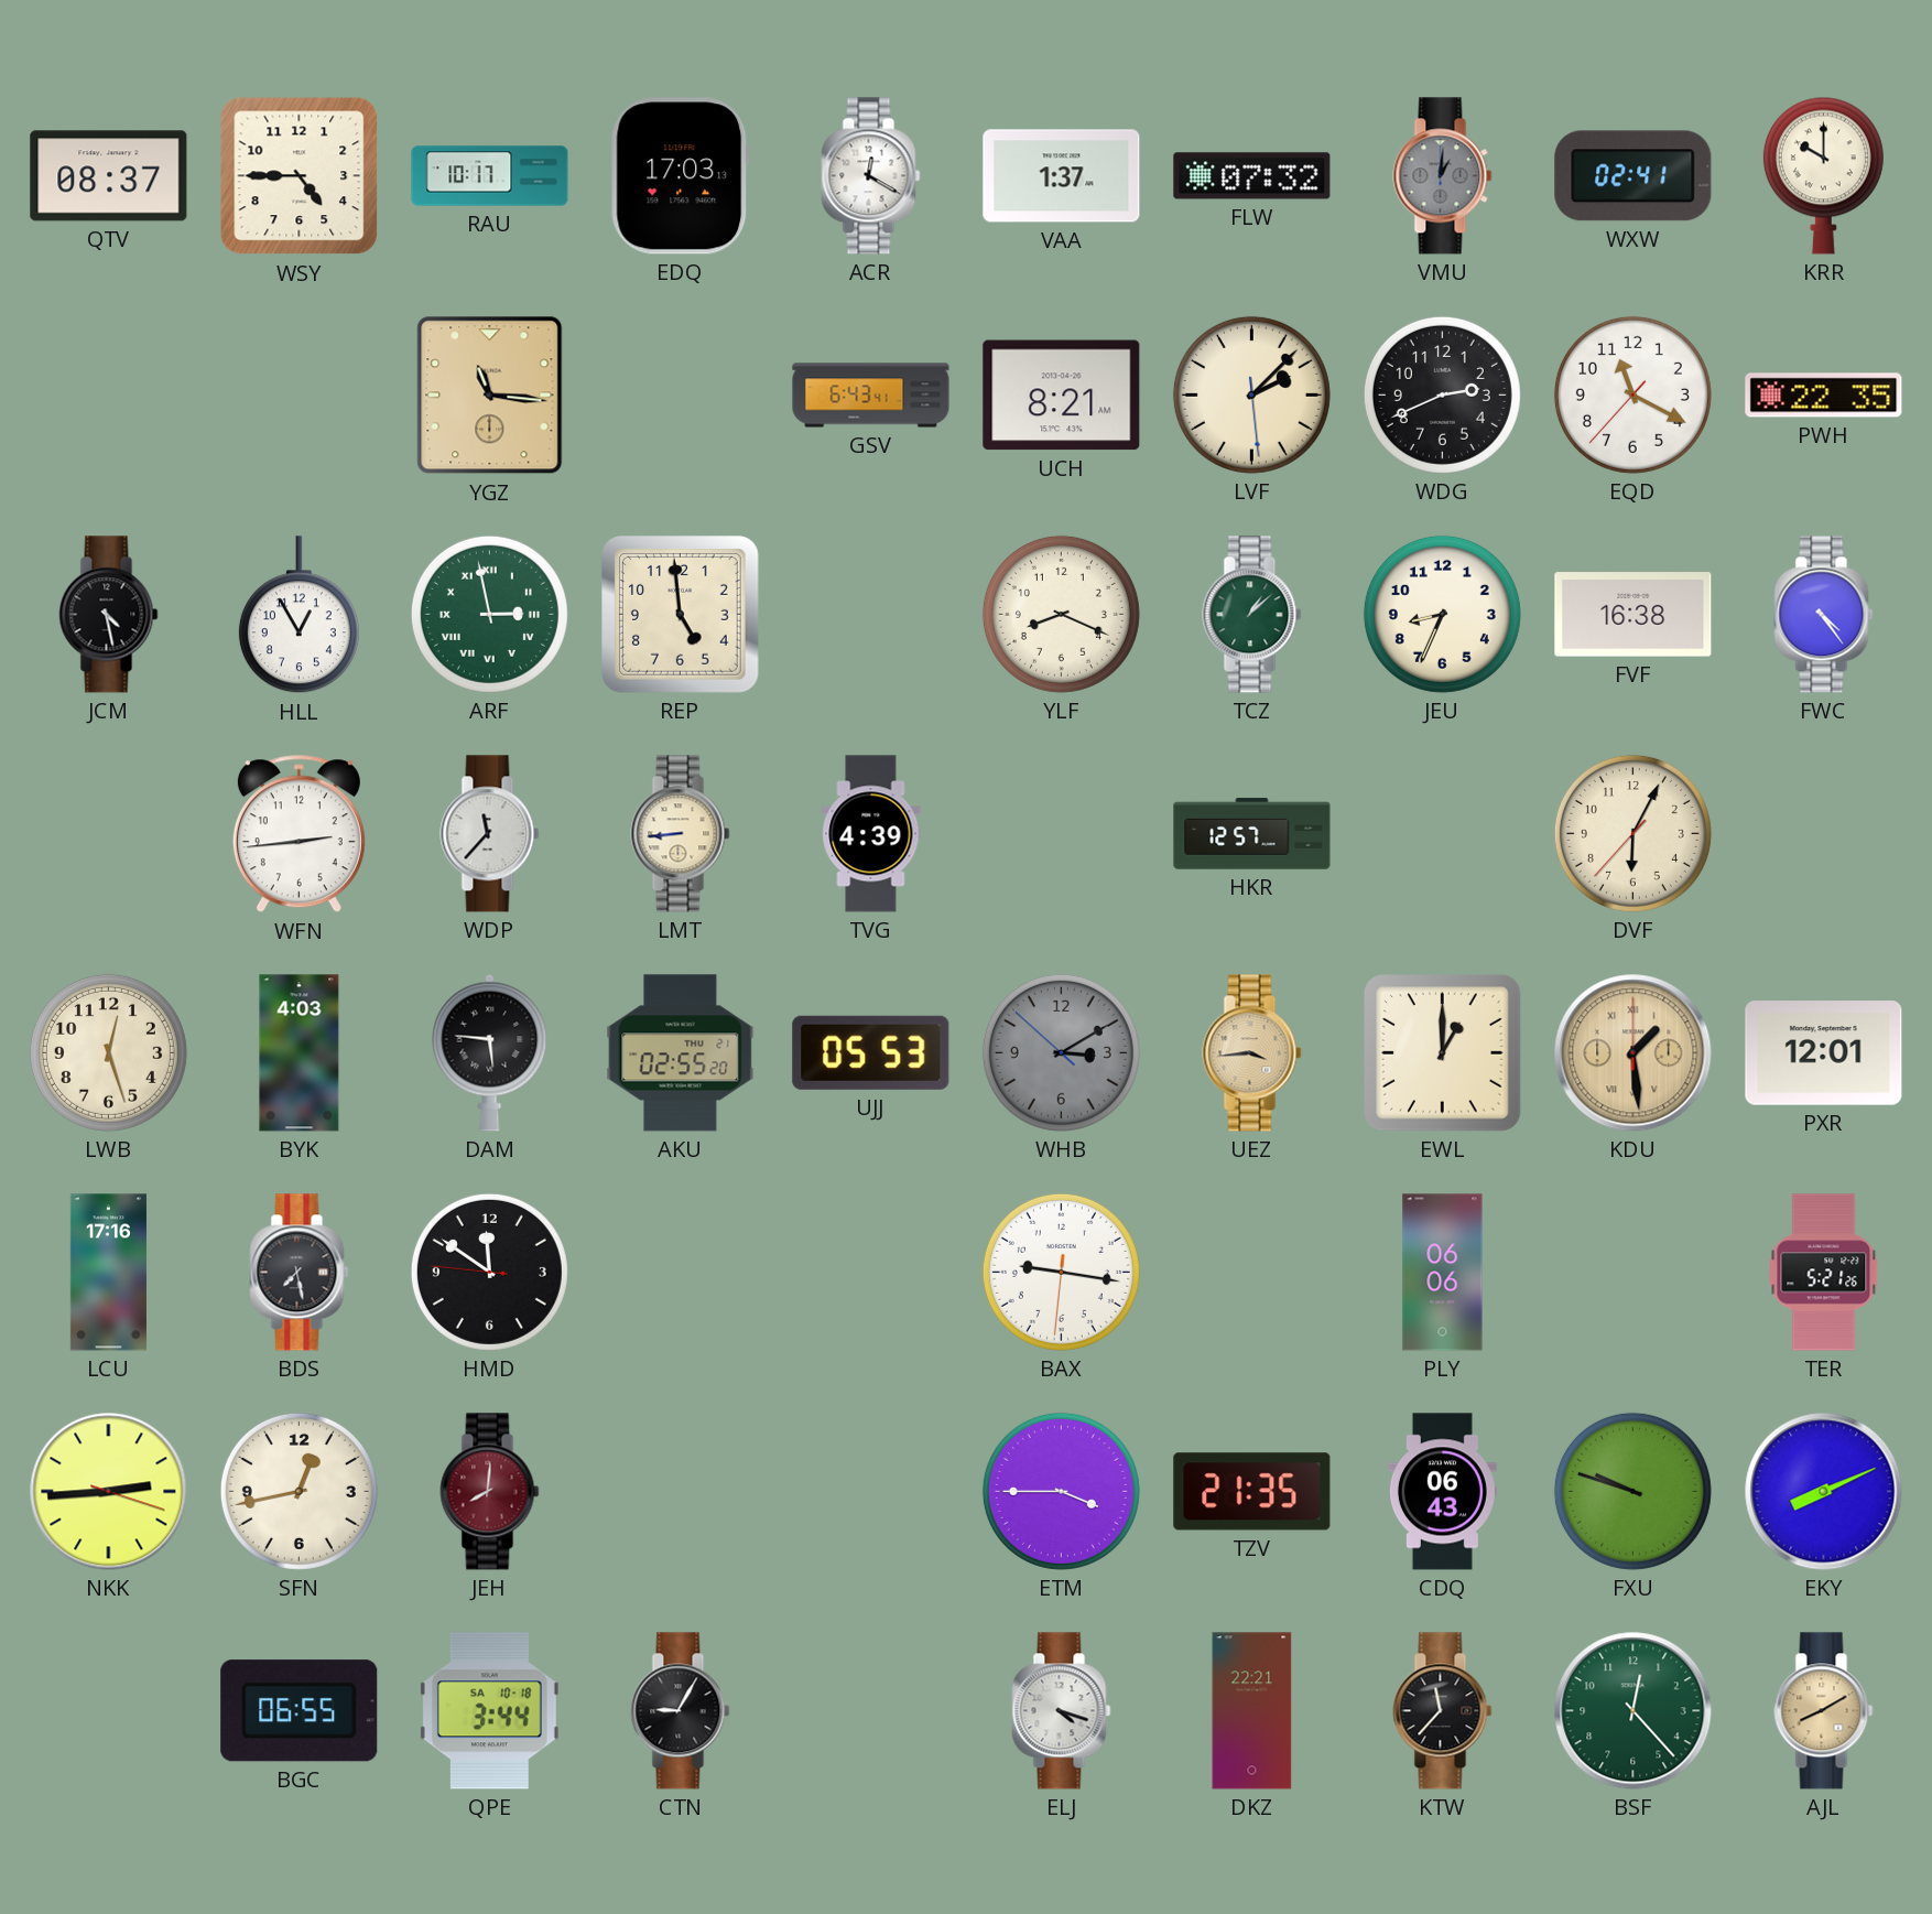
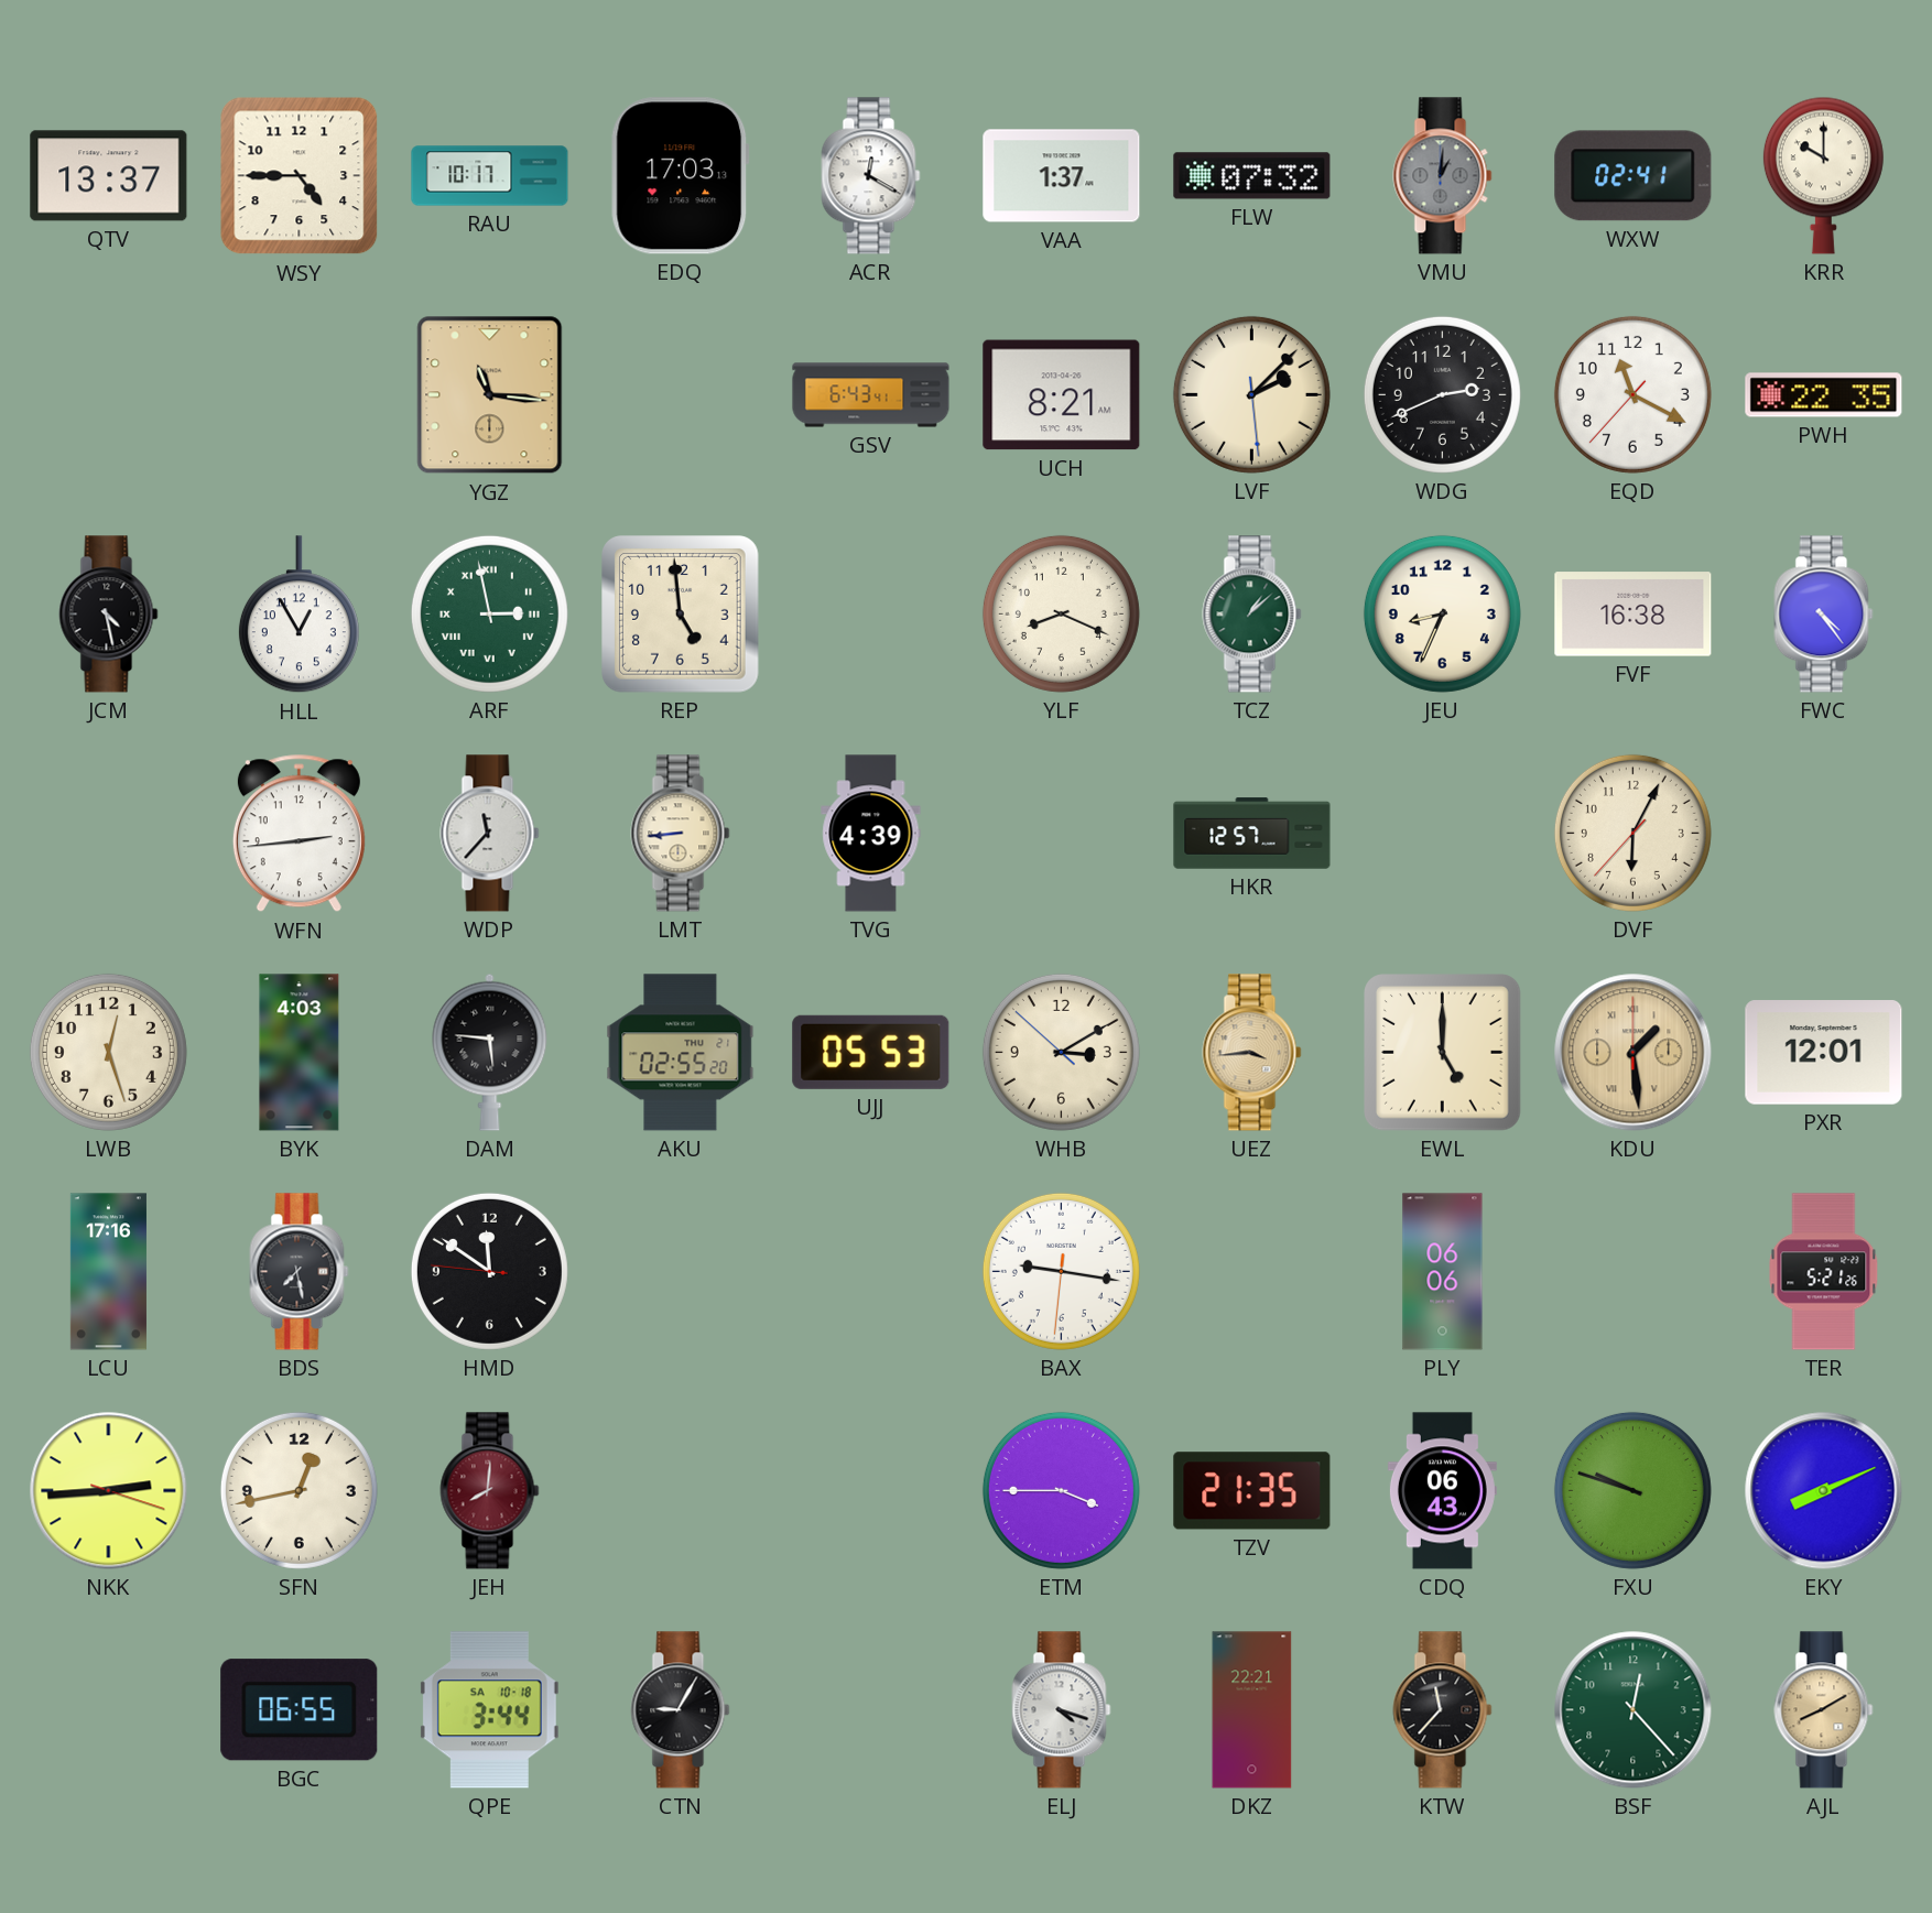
QTV: 08:37 -> 13:37 (109, 176)
WHB dial: grey -> cream (1061, 1052)
EWL: 1:00 -> 5:00 (1443, 1053)
